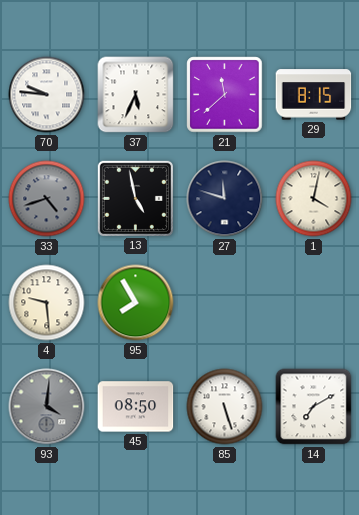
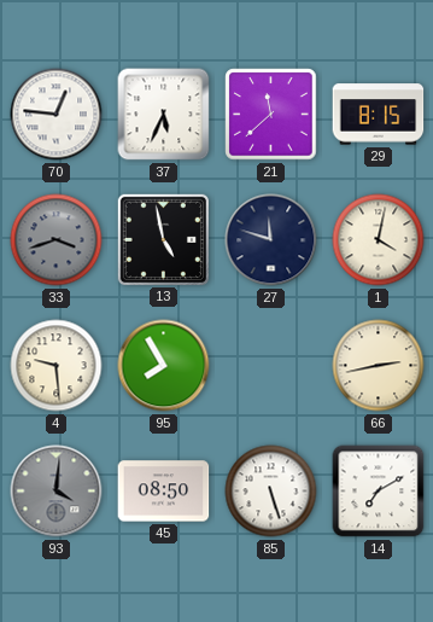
70: 9:46 -> 12:46 (57, 115)
33: 4:42 -> 3:42 (57, 240)
66: none -> 2:43 (379, 366)
